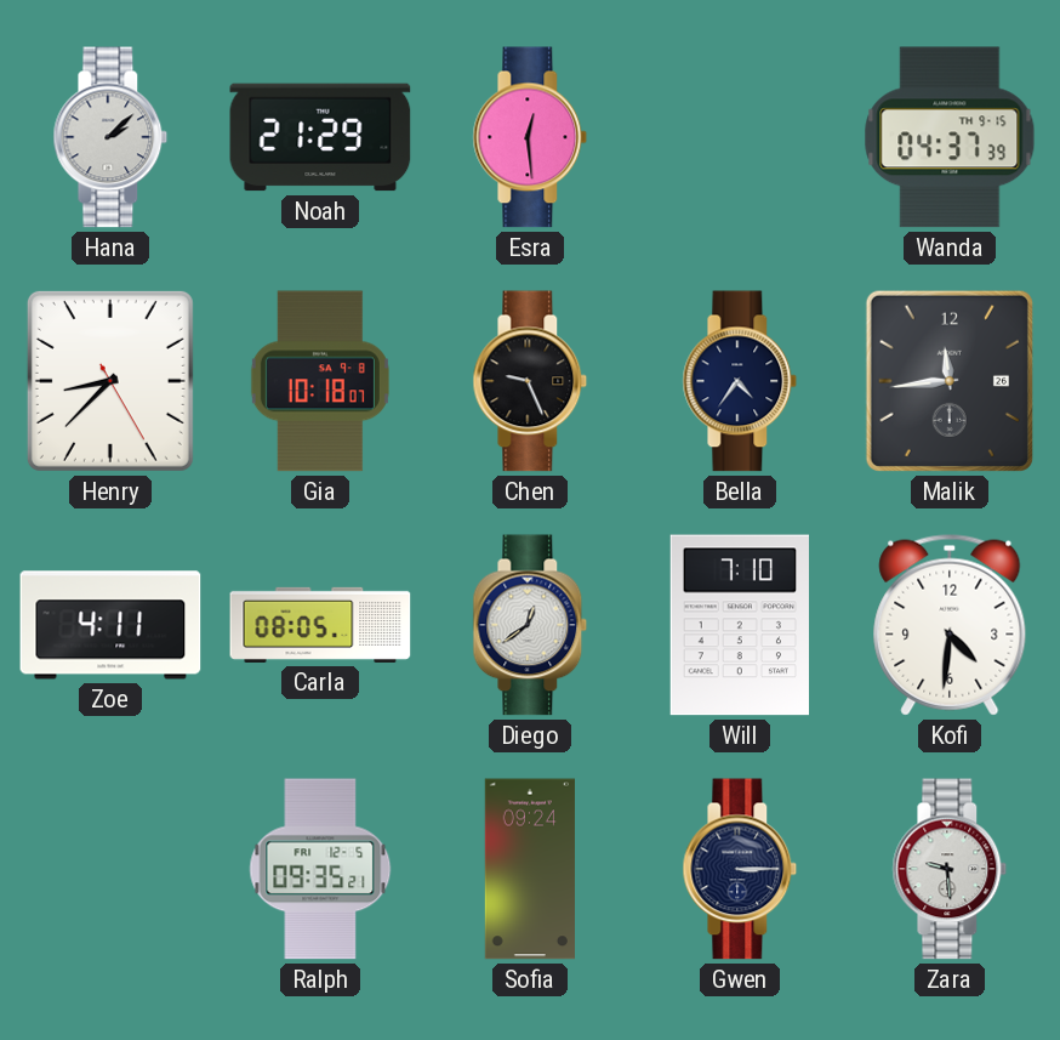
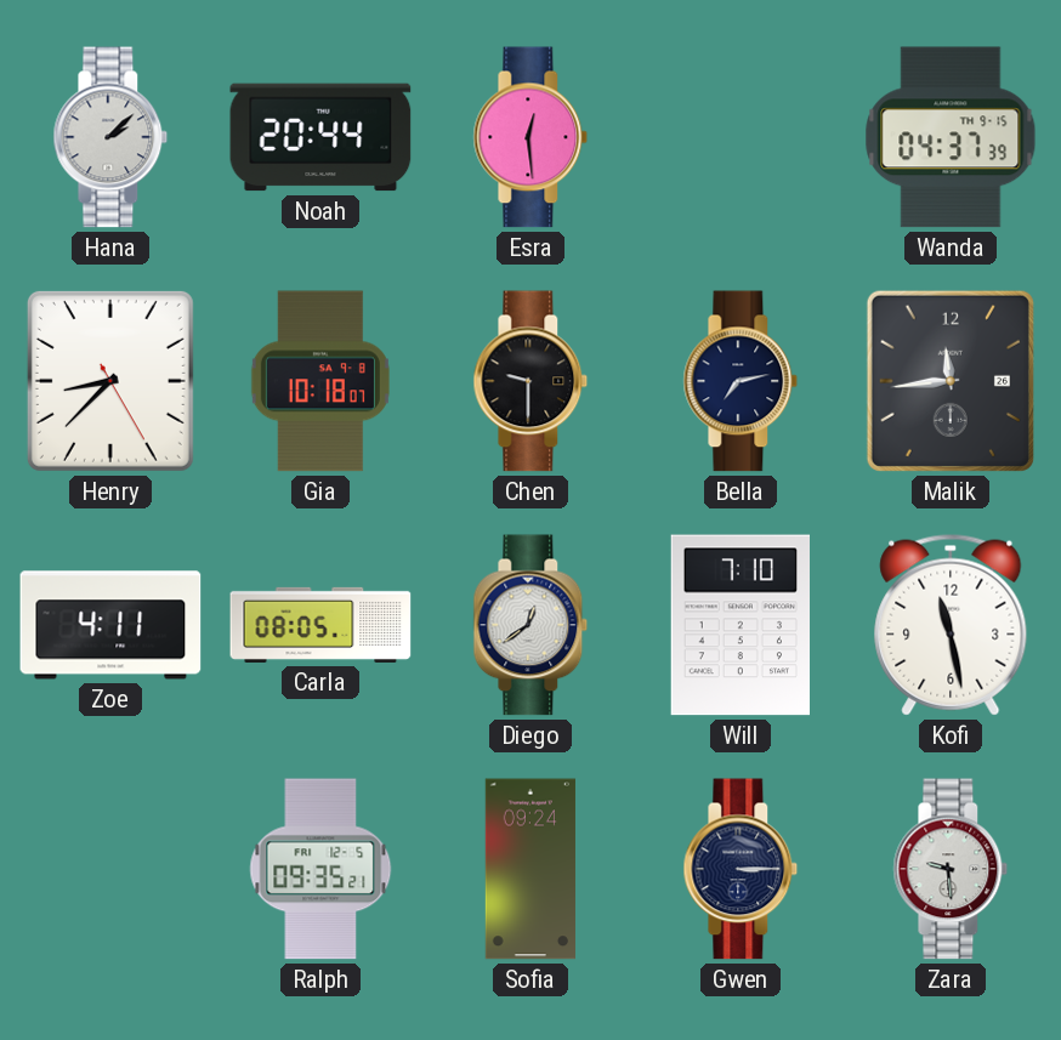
Noah: 21:29 -> 20:44 (320, 137)
Chen: 9:26 -> 9:30 (530, 381)
Bella: 4:36 -> 7:13 (741, 381)
Kofi: 4:31 -> 11:28 (951, 625)
